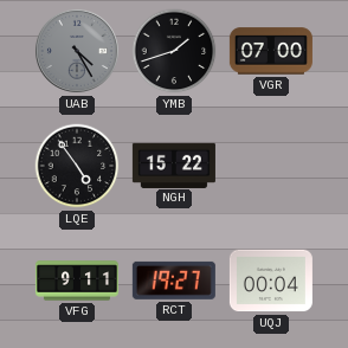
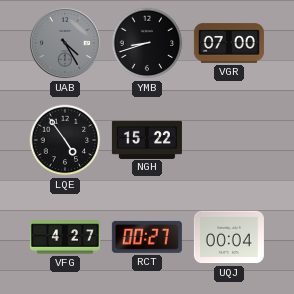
YMB: 1:42 -> 8:42 (147, 43)
VFG: 9:11 -> 4:27 (65, 237)
RCT: 19:27 -> 00:27 (147, 237)
